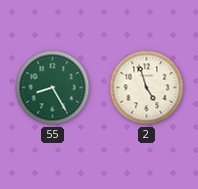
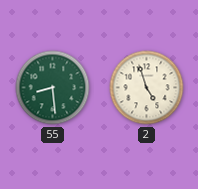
55: 8:25 -> 8:29 (53, 88)
